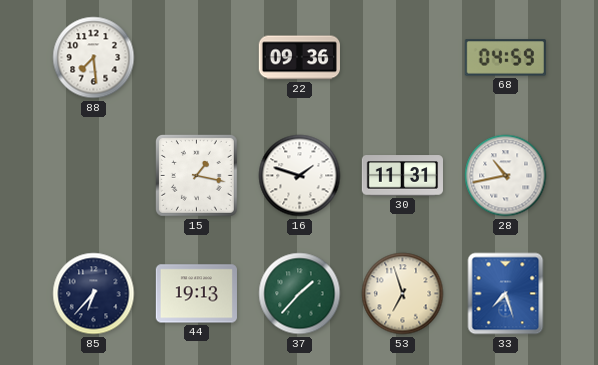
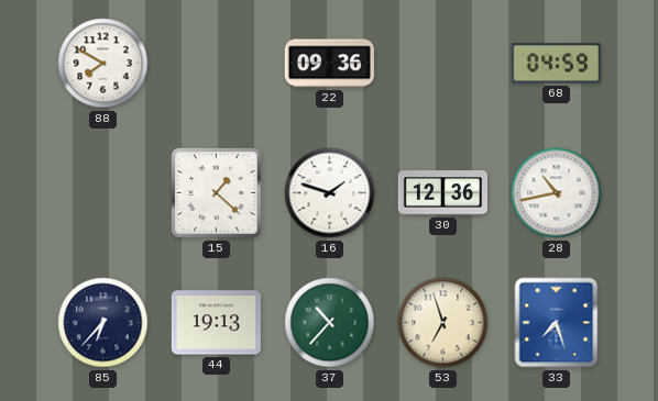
88: 7:29 -> 7:50 (103, 64)
15: 1:17 -> 1:22 (216, 192)
30: 11:31 -> 12:36 (442, 193)
37: 1:37 -> 10:37 (330, 323)
